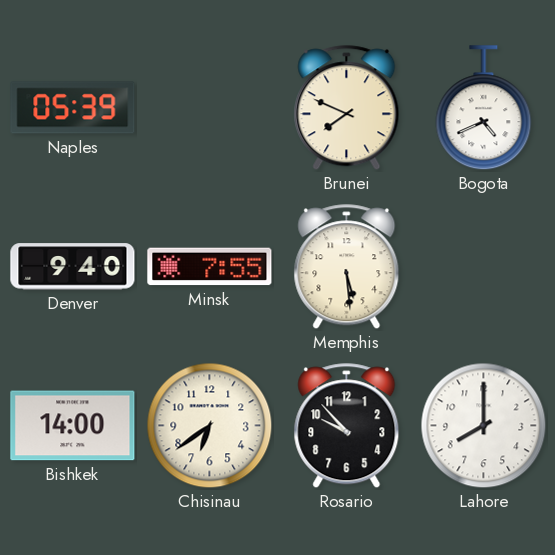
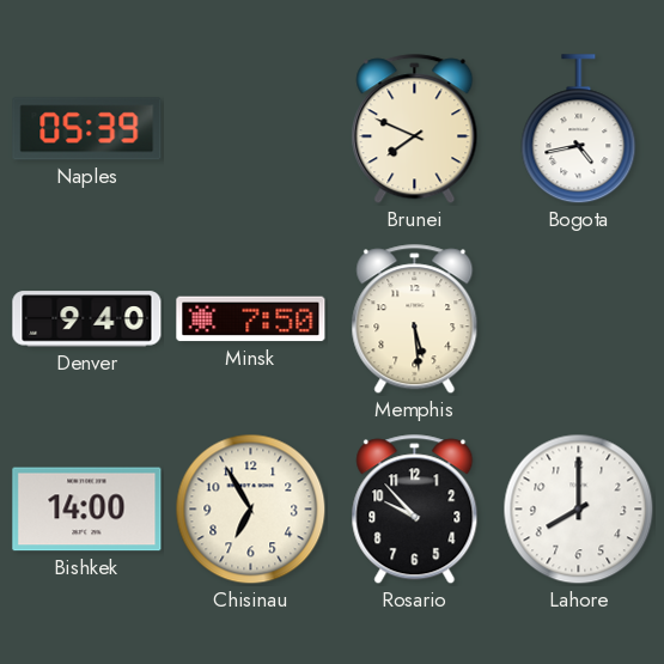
Bogota: 4:41 -> 4:43 (579, 129)
Minsk: 7:55 -> 7:50 (251, 319)
Chisinau: 6:39 -> 6:55 (251, 510)
